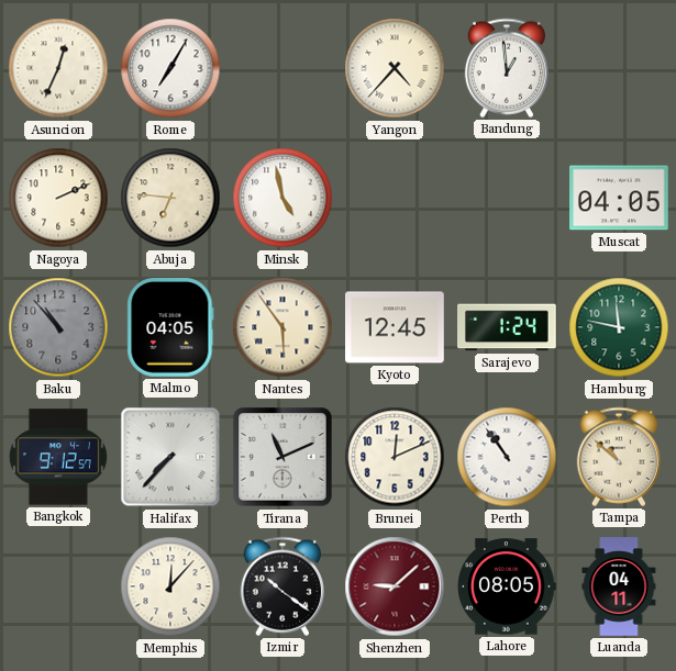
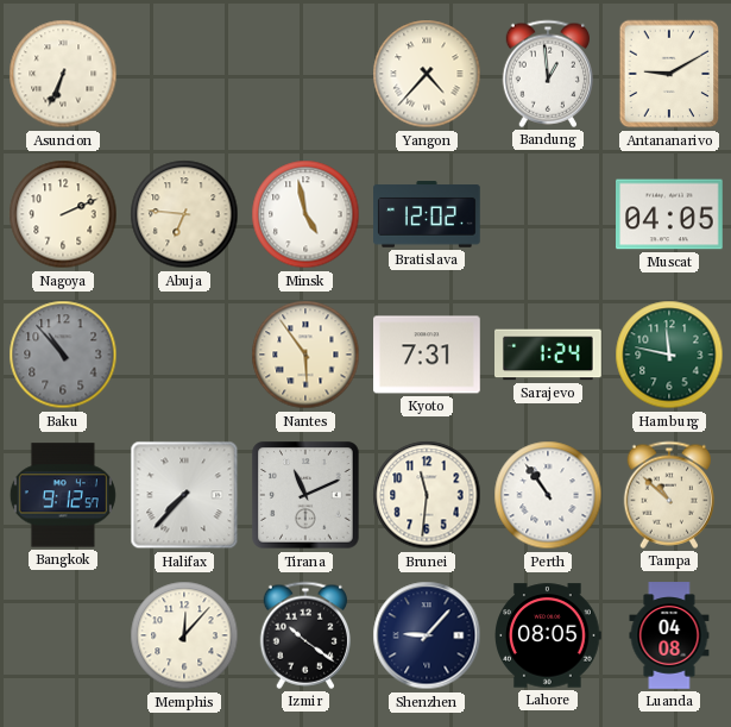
Asuncion: 12:34 -> 6:34 (63, 74)
Rome: 7:05 -> none (170, 68)
Antananarivo: none -> 9:10 (669, 74)
Bratislava: none -> 12:02 (427, 214)
Malmo: 04:05 -> none (170, 328)
Kyoto: 12:45 -> 7:31 (428, 355)
Brunei: 12:11 -> 11:31 (427, 495)
Shenzhen: 9:08 -> 9:07 (427, 635)
Shenzhen dial: burgundy -> navy (427, 635)
Luanda: 04:11 -> 04:08 (669, 635)
